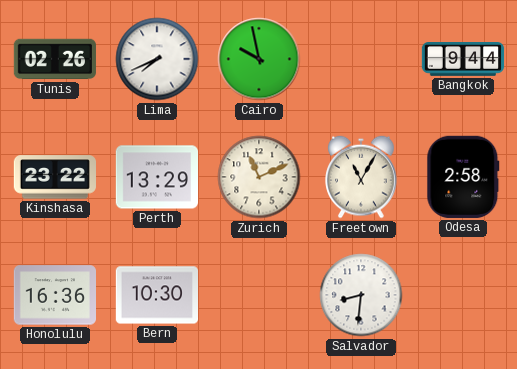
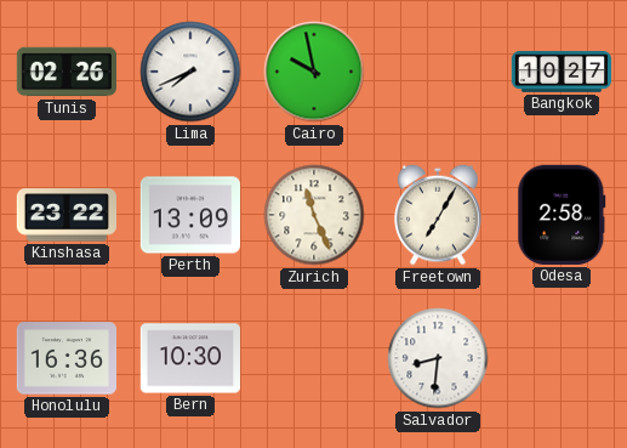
Bangkok: 9:44 -> 10:27 (562, 73)
Perth: 13:29 -> 13:09 (189, 215)
Zurich: 11:11 -> 11:26 (314, 215)
Freetown: 11:05 -> 7:05 (438, 215)
